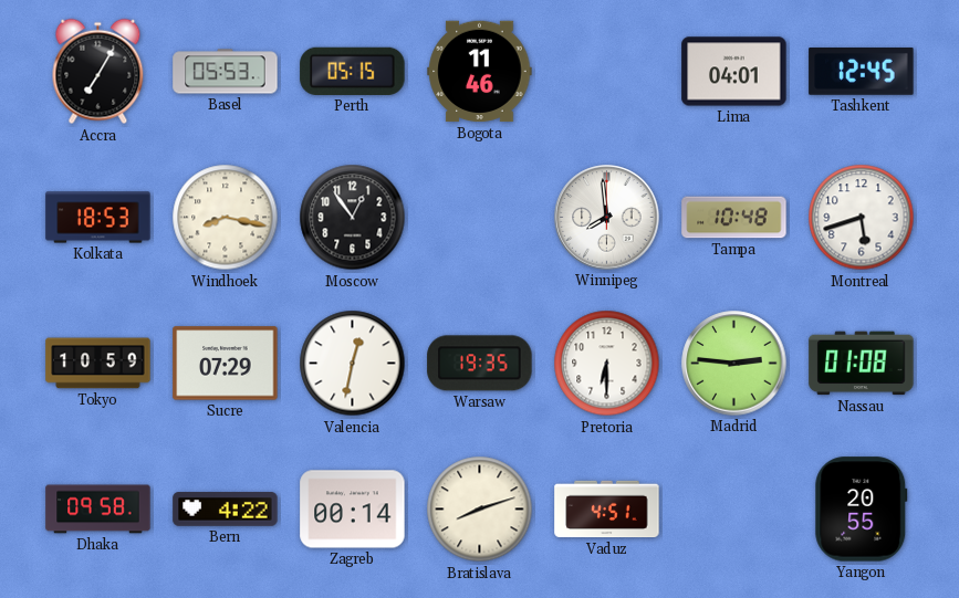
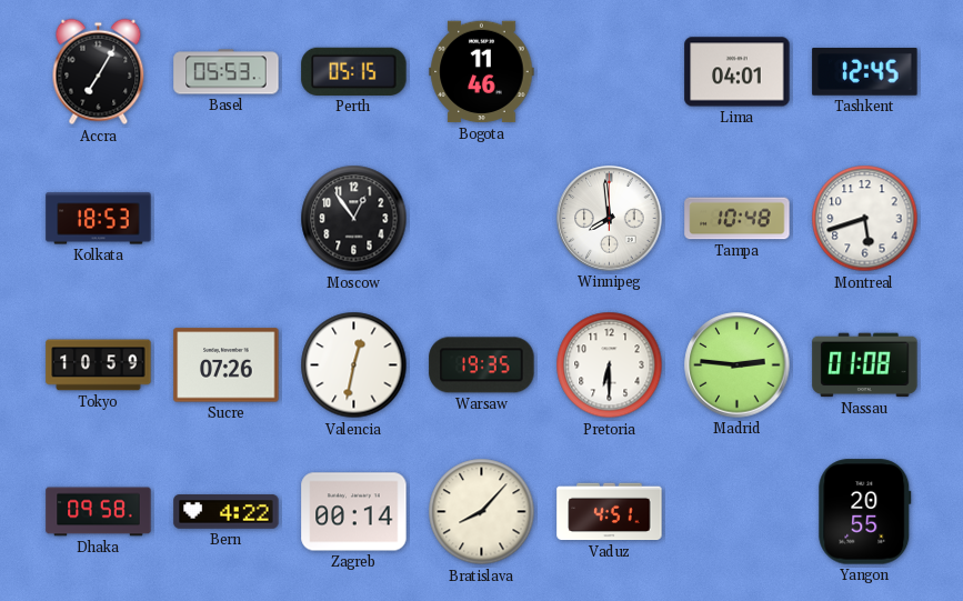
Windhoek: 8:17 -> none (226, 218)
Sucre: 07:29 -> 07:26 (227, 365)
Bratislava: 8:12 -> 8:07 (482, 512)
